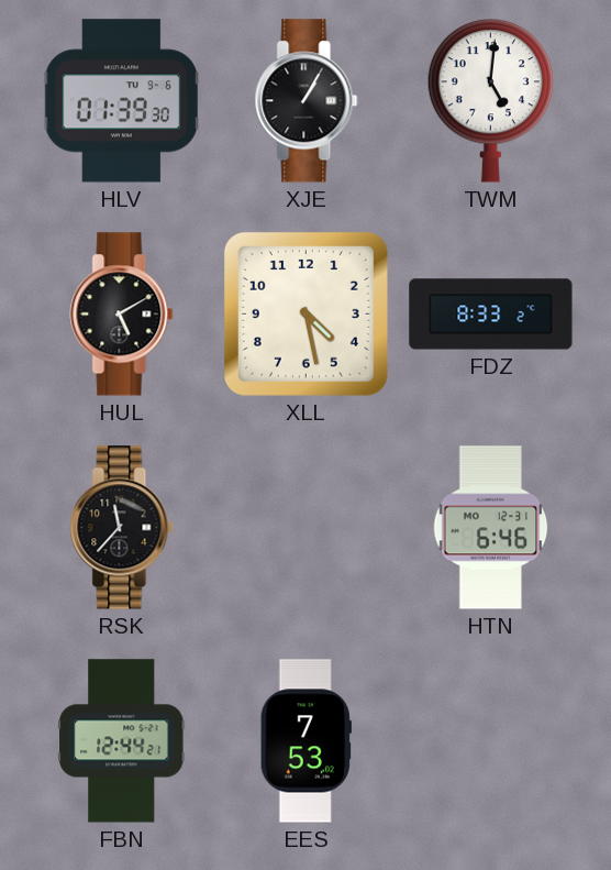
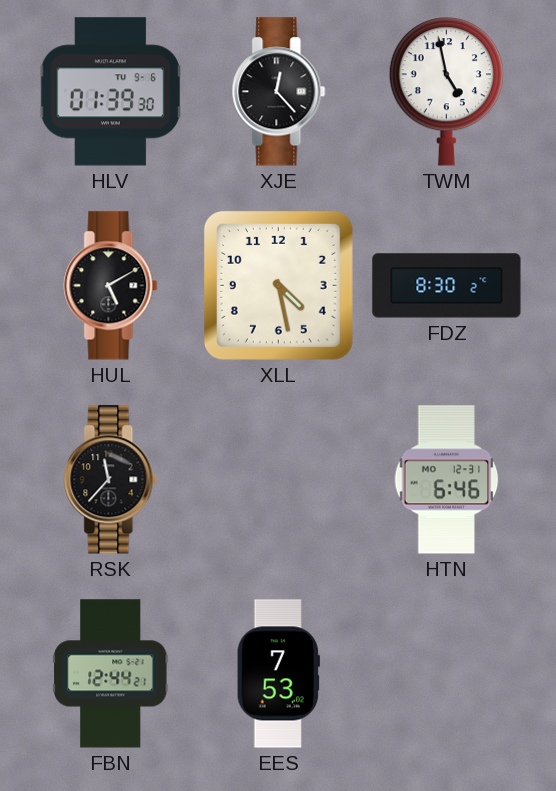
XJE: 1:05 -> 12:23 (279, 92)
TWM: 5:01 -> 4:58 (447, 92)
FDZ: 8:33 -> 8:30 (447, 286)
